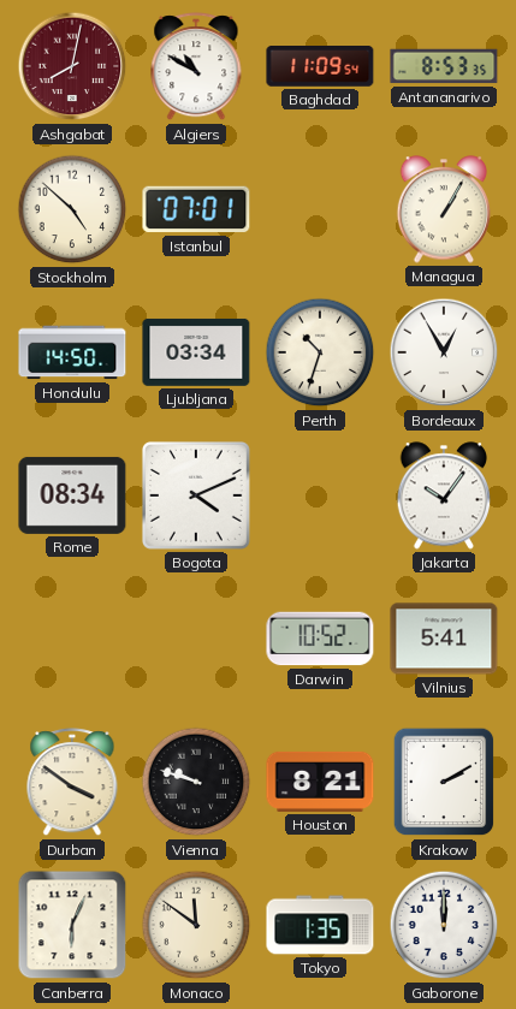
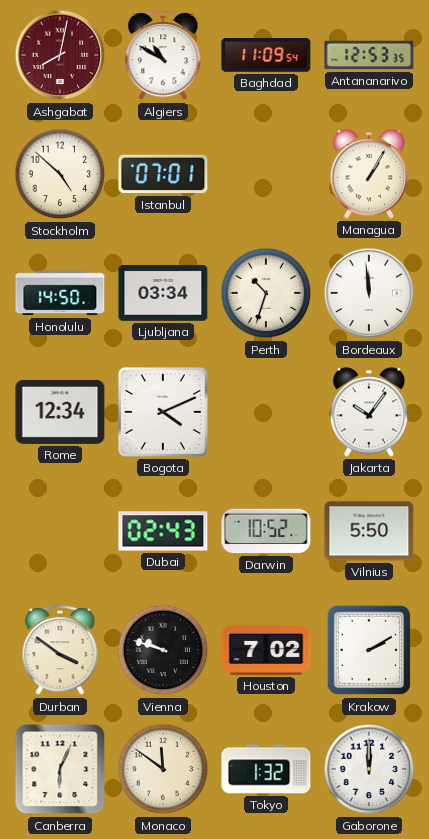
Antananarivo: 8:53 -> 12:53 (369, 55)
Bordeaux: 12:55 -> 11:59 (369, 293)
Rome: 08:34 -> 12:34 (60, 412)
Dubai: none -> 02:43 (163, 531)
Vilnius: 5:41 -> 5:50 (369, 531)
Houston: 8:21 -> 7:02 (266, 650)
Tokyo: 1:35 -> 1:32 (266, 769)
